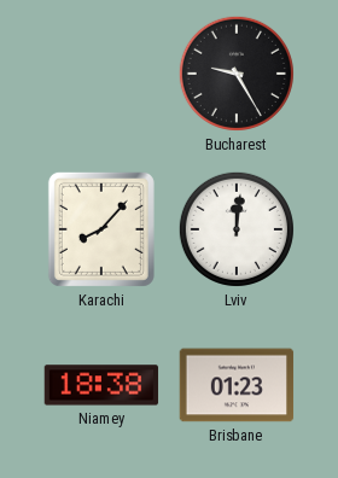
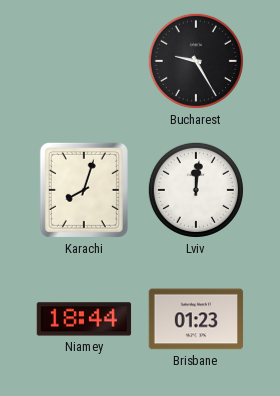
Karachi: 8:07 -> 8:03 (84, 190)
Niamey: 18:38 -> 18:44 (84, 319)
